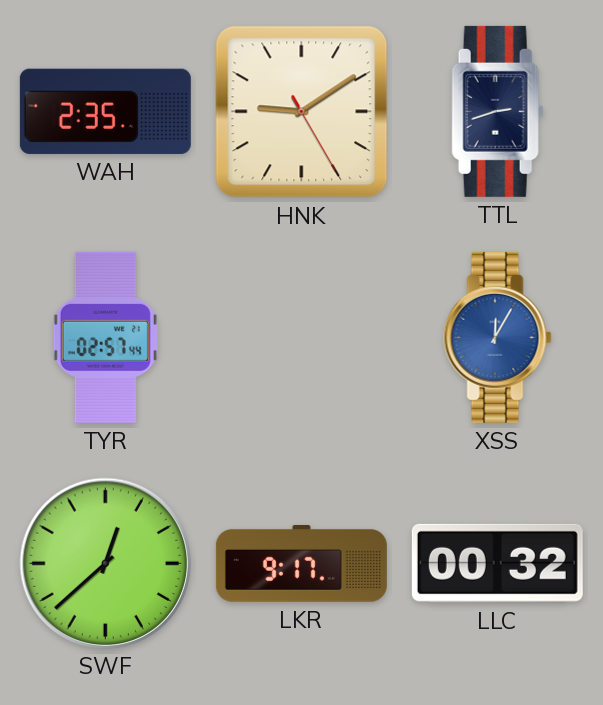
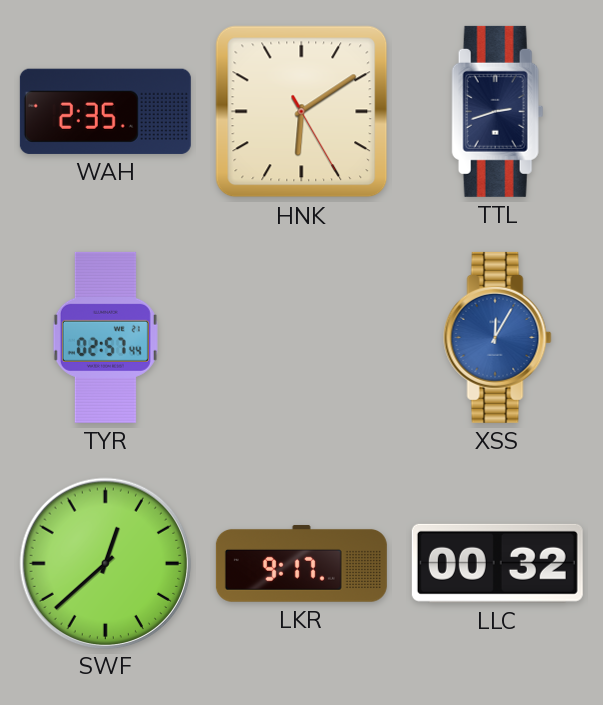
HNK: 9:09 -> 6:09 (302, 112)
